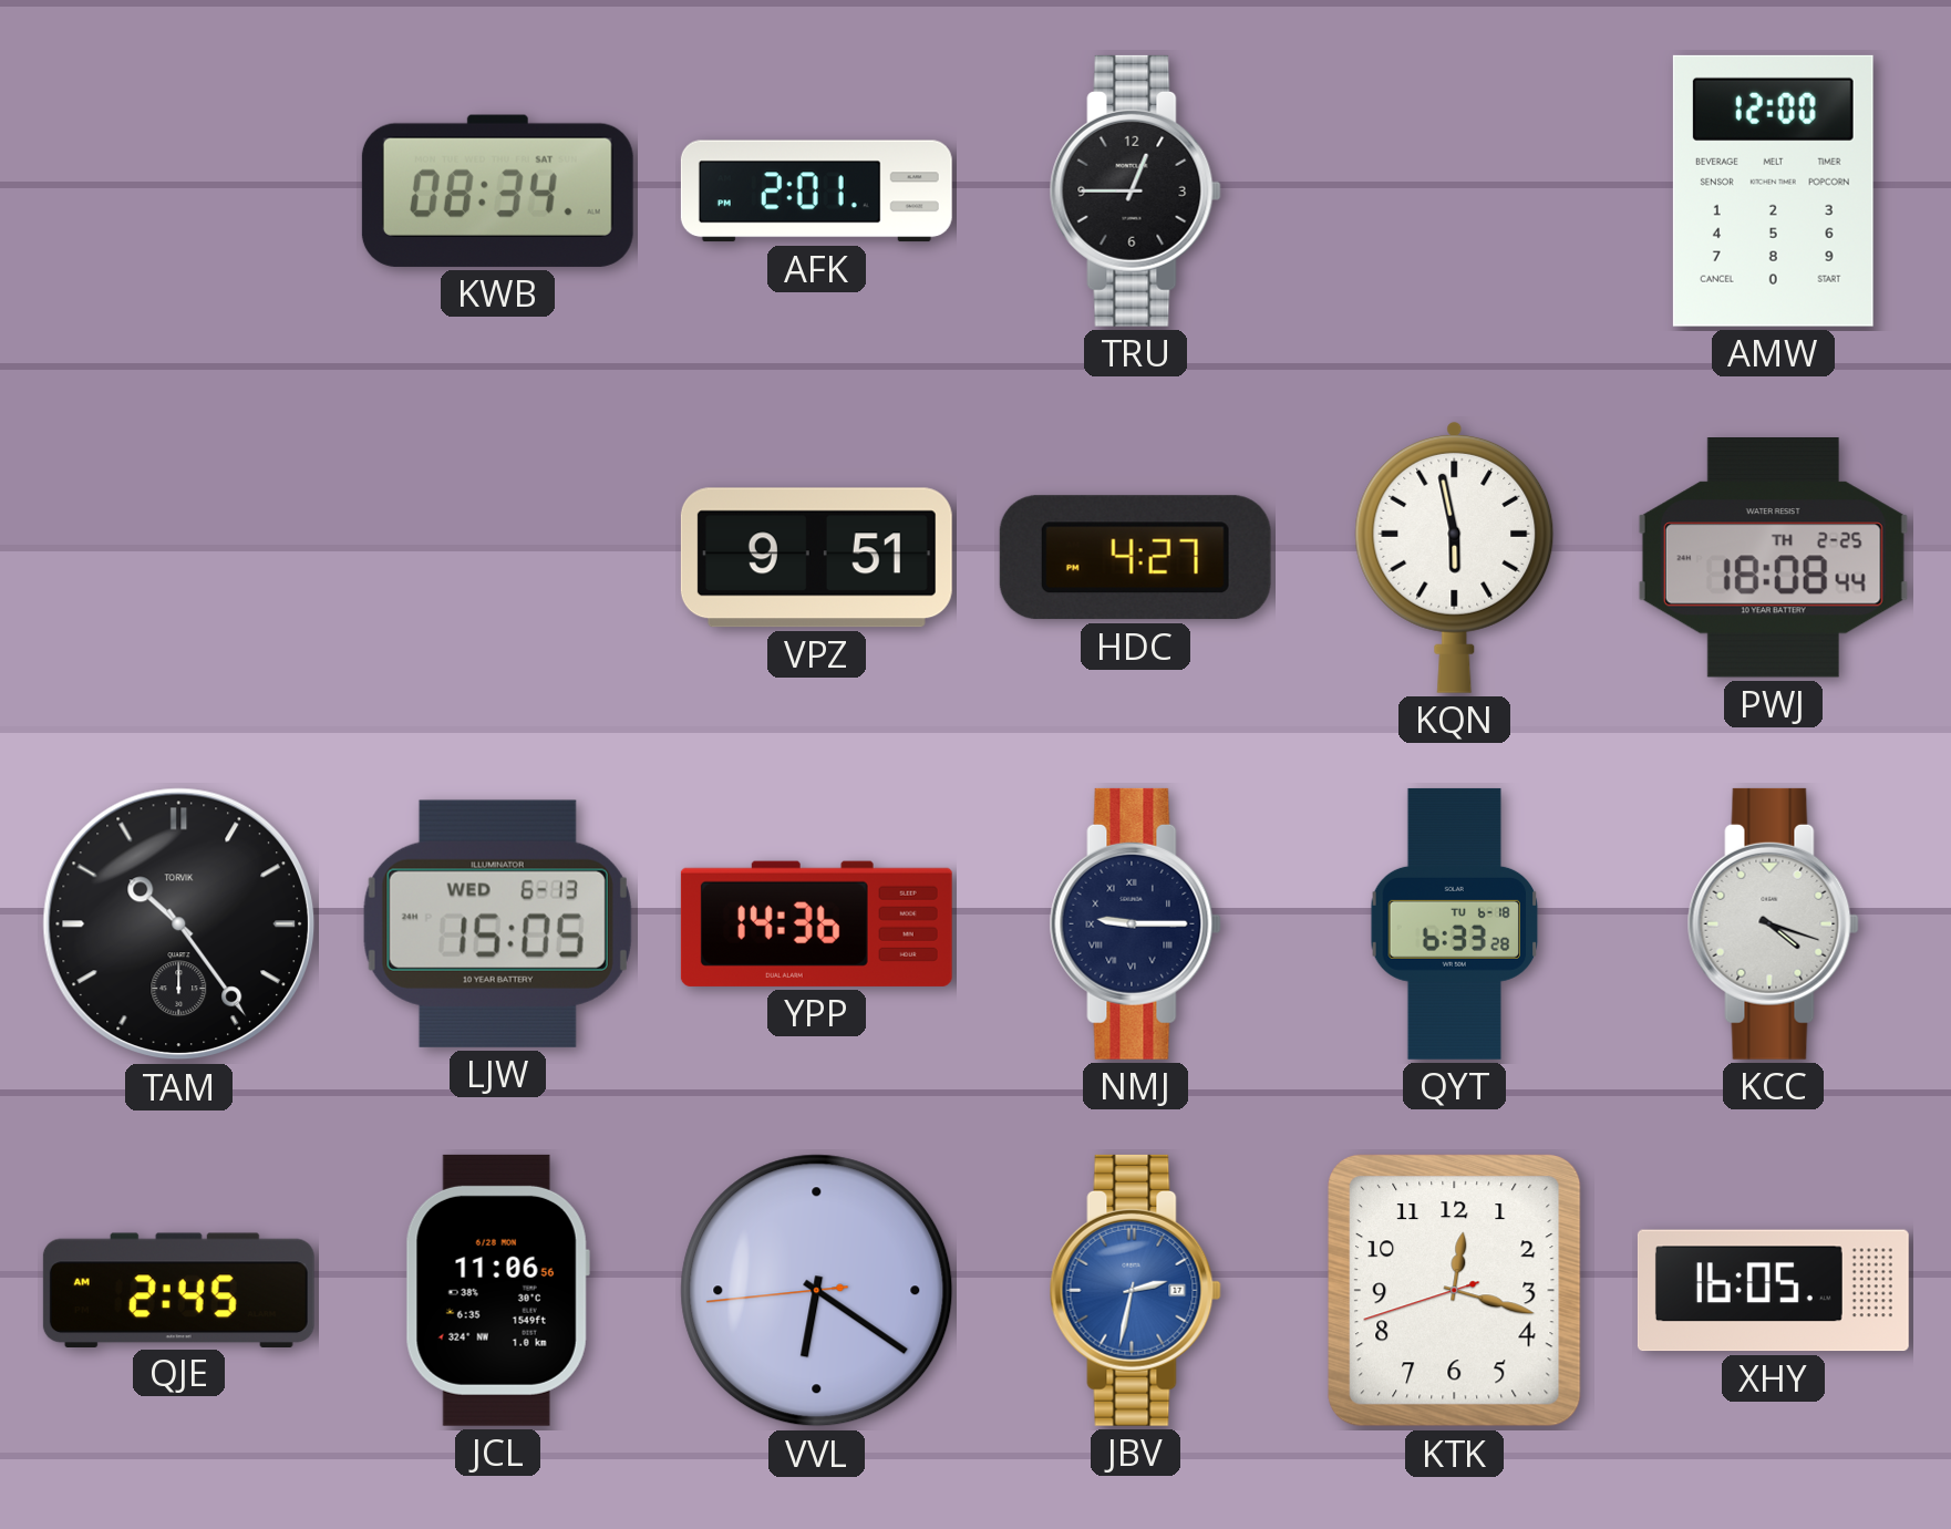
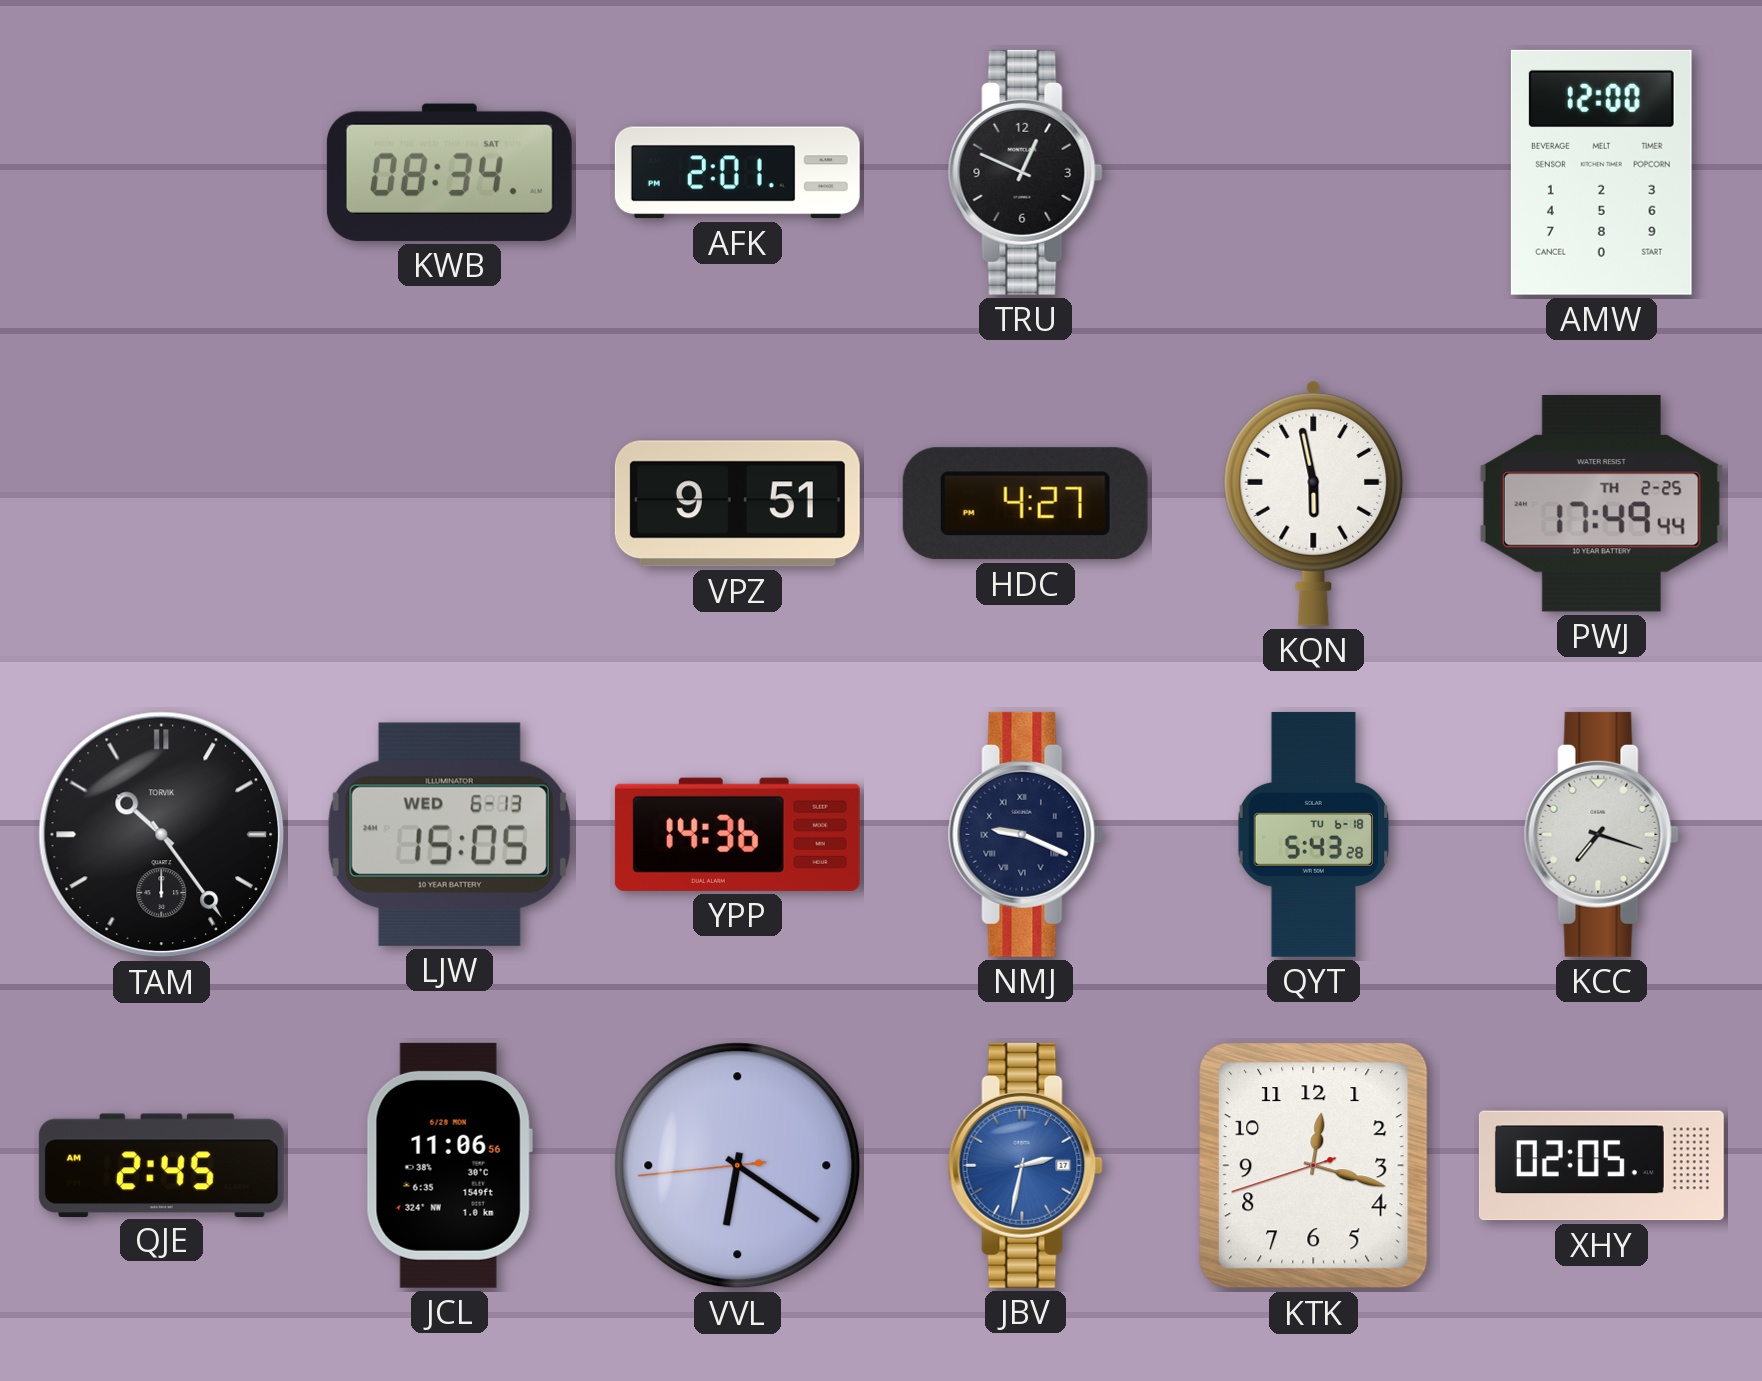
TRU: 12:45 -> 12:49 (1025, 172)
PWJ: 18:08 -> 17:49 (1601, 504)
NMJ: 9:15 -> 9:19 (1025, 834)
QYT: 6:33 -> 5:43 (1314, 834)
KCC: 4:18 -> 7:18 (1601, 834)
XHY: 16:05 -> 02:05 (1601, 1166)
